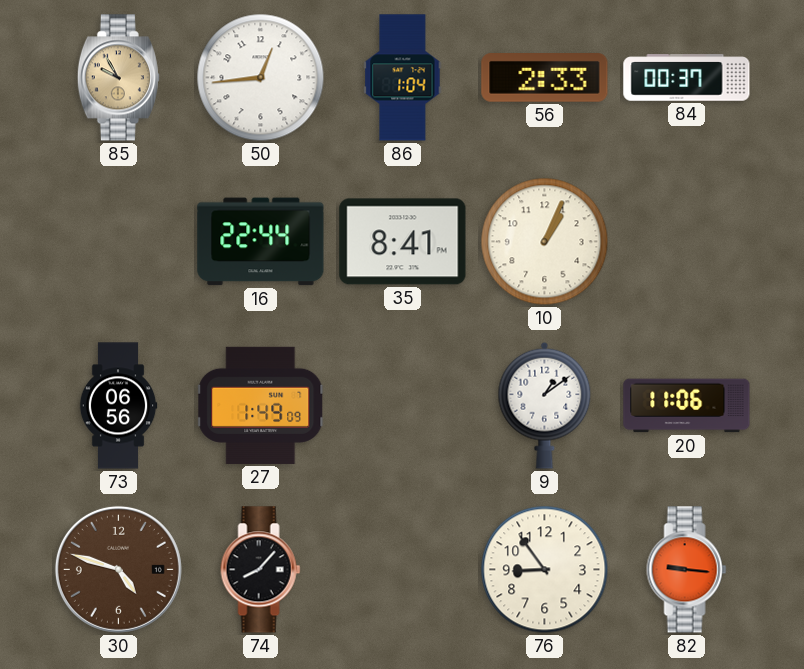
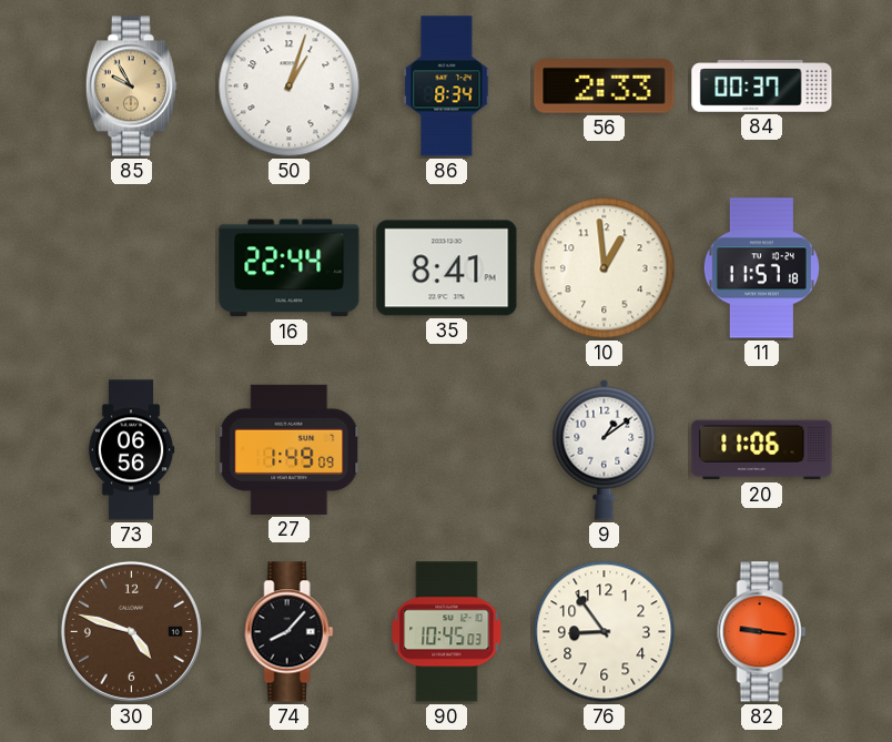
50: 12:44 -> 1:03 (290, 87)
86: 1:04 -> 8:34 (447, 87)
10: 1:04 -> 12:59 (605, 268)
11: none -> 11:57 (761, 268)
90: none -> 10:45 (447, 632)
